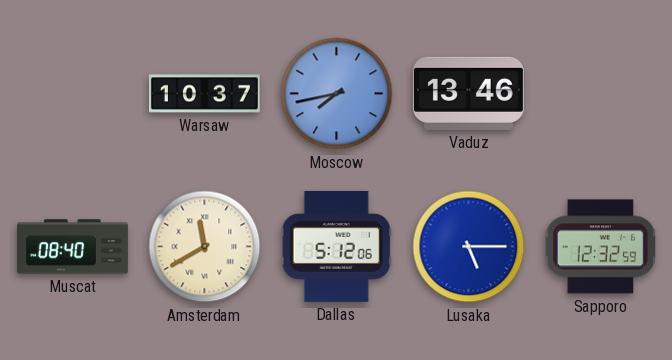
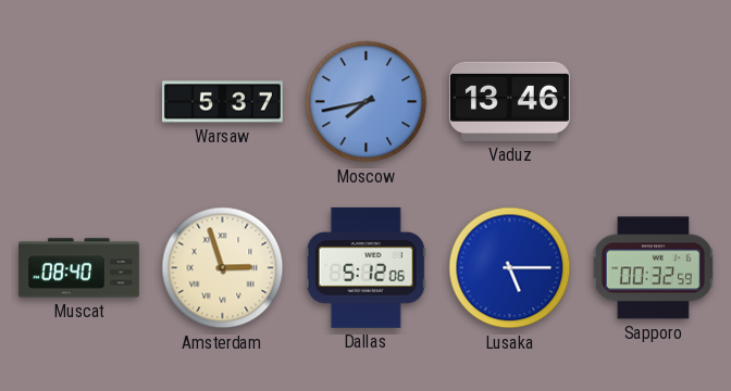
Warsaw: 10:37 -> 5:37 (222, 102)
Amsterdam: 11:40 -> 2:57 (223, 268)
Sapporo: 12:32 -> 00:32 (653, 268)
